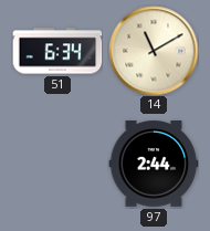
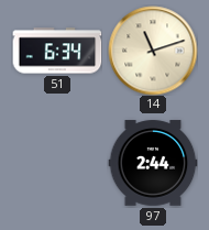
14: 11:10 -> 11:12 (153, 51)
